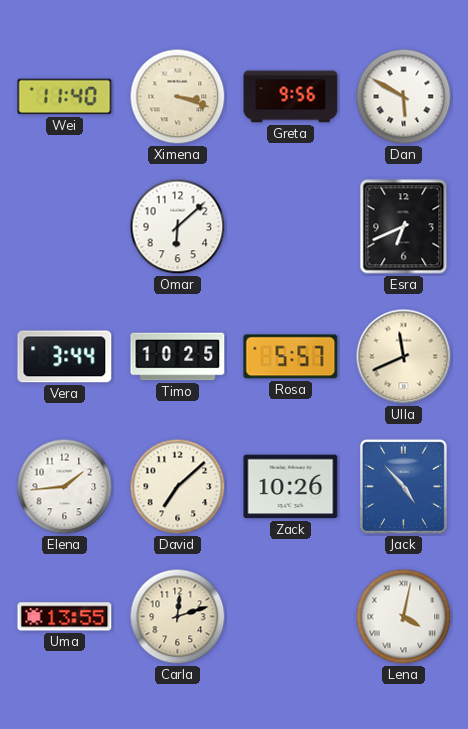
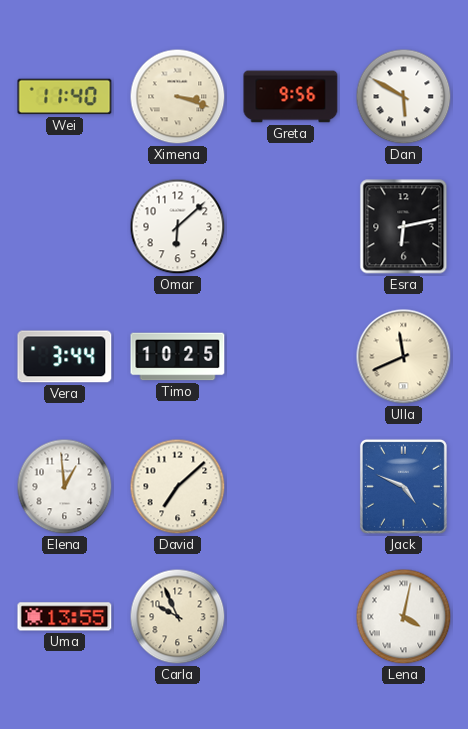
Esra: 6:41 -> 6:13 (404, 227)
Rosa: 5:57 -> none (291, 357)
Elena: 1:44 -> 12:59 (65, 487)
Zack: 10:26 -> none (291, 487)
Jack: 4:53 -> 4:49 (403, 486)
Carla: 12:12 -> 9:56 (178, 617)
